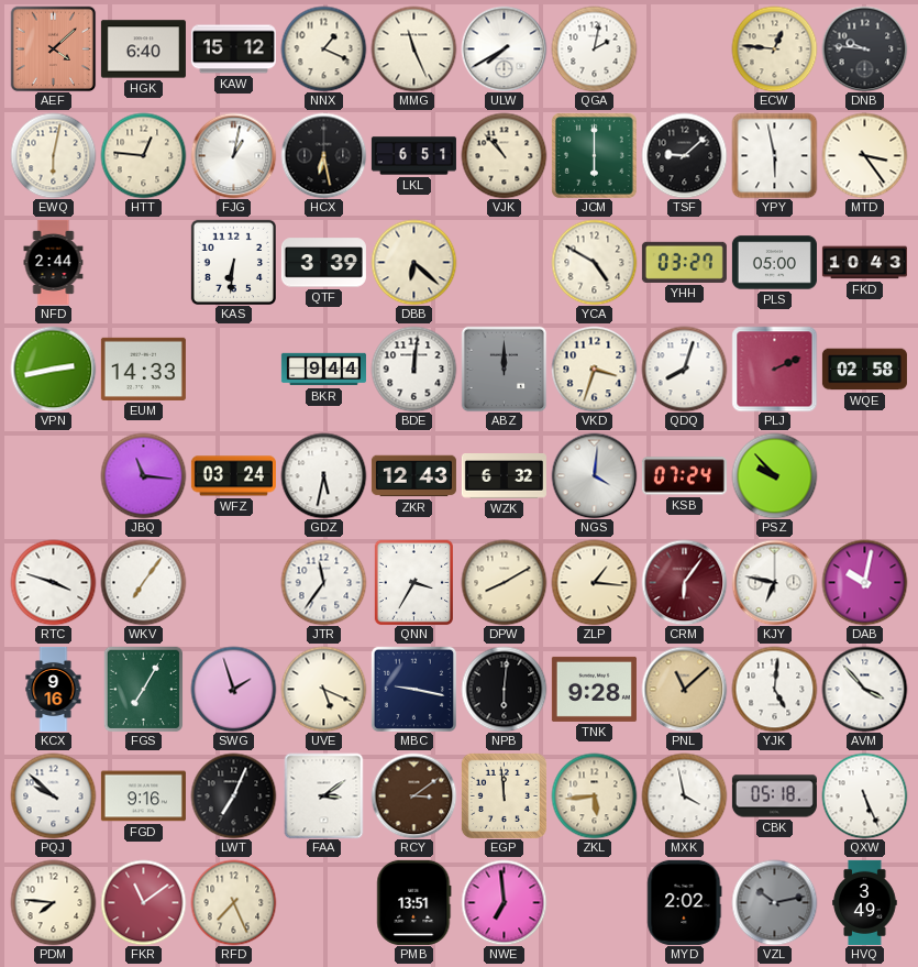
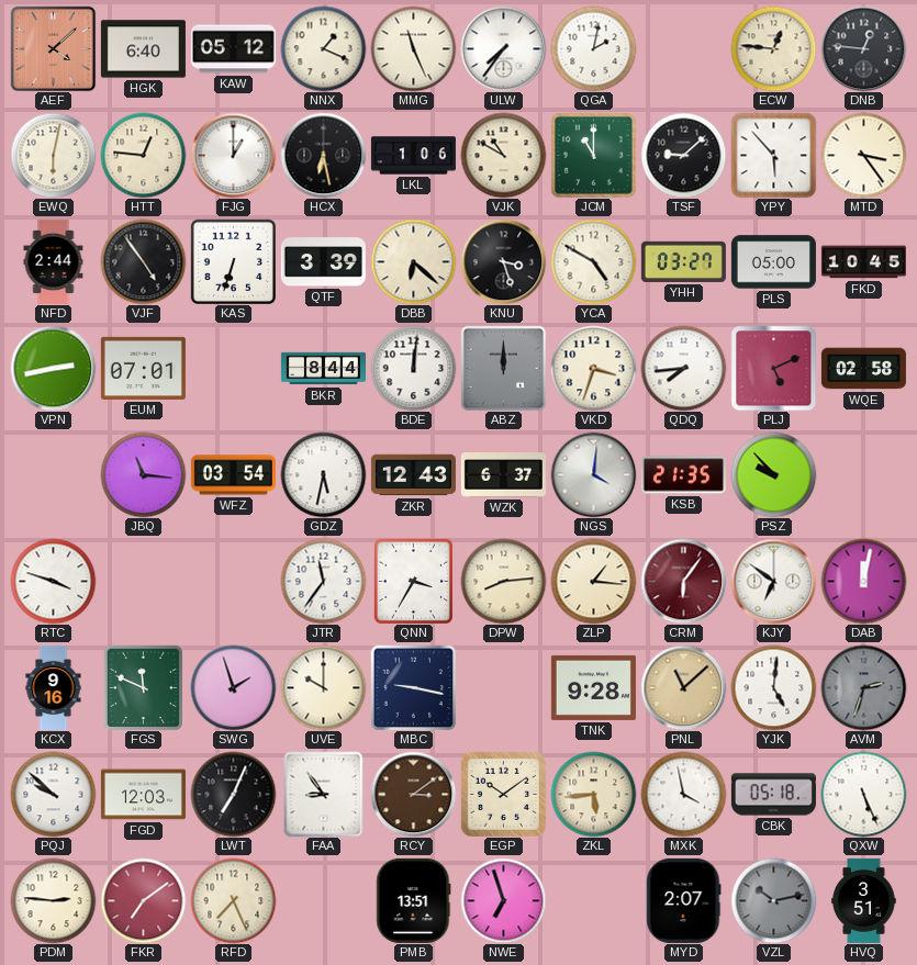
KAW: 15:12 -> 05:12 (233, 49)
ULW: 7:40 -> 7:36 (503, 48)
DNB: 9:46 -> 12:46 (863, 48)
FJG: 1:02 -> 1:00 (233, 155)
LKL: 6:51 -> 1:06 (413, 156)
VJK: 10:53 -> 10:50 (503, 155)
JCM: 6:00 -> 11:00 (594, 156)
YPY: 5:58 -> 5:53 (773, 155)
VJF: none -> 4:54 (143, 261)
KAS: 6:31 -> 6:33 (233, 261)
KNU: none -> 3:27 (503, 261)
FKD: 10:43 -> 10:45 (863, 262)
EUM: 14:33 -> 07:01 (143, 368)
BKR: 9:44 -> 8:44 (323, 369)
QDQ: 8:03 -> 7:44 (683, 368)
PLJ: 2:11 -> 5:11 (773, 368)
WFZ: 03:24 -> 03:54 (233, 475)
WZK: 6:32 -> 6:37 (503, 475)
KSB: 07:24 -> 21:35 (683, 475)
WKV: 7:06 -> none (143, 582)
DPW: 8:10 -> 8:14 (503, 581)
KJY: 6:47 -> 6:51 (773, 581)
DAB: 10:02 -> 12:02 (863, 581)
FGS: 7:05 -> 11:49 (144, 687)
UVE: 5:19 -> 10:00 (323, 687)
NPB: 6:01 -> none (504, 689)
AVM: 3:53 -> 2:33 (863, 687)
AVM dial: white -> grey (863, 687)
FGD: 9:16 -> 12:03 (143, 795)
FAA: 3:09 -> 8:54 (324, 794)
EGP: 11:59 -> 10:09 (503, 794)
PDM: 7:46 -> 2:46 (53, 900)
FKR: 11:09 -> 7:09 (143, 900)
NWE: 6:59 -> 6:57 (503, 900)
MYD: 2:02 -> 2:07 (684, 900)
HVQ: 3:49 -> 3:51 (864, 900)
